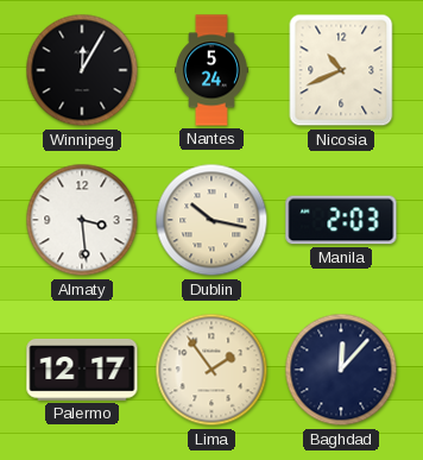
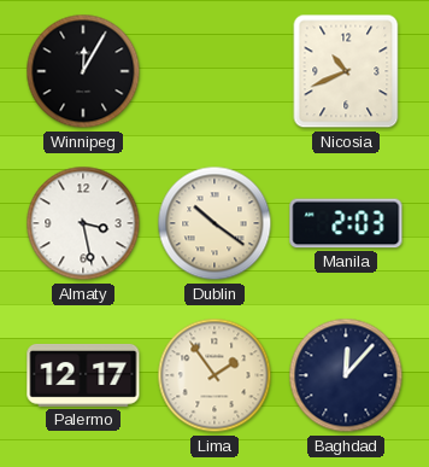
Nantes: 5:24 -> none (213, 70)
Almaty: 3:29 -> 3:28 (83, 223)
Dublin: 10:17 -> 10:21 (214, 223)
